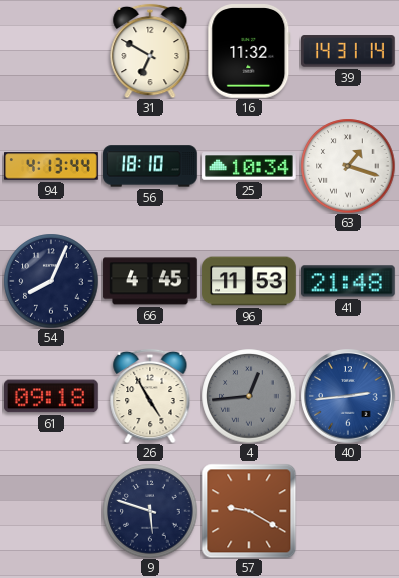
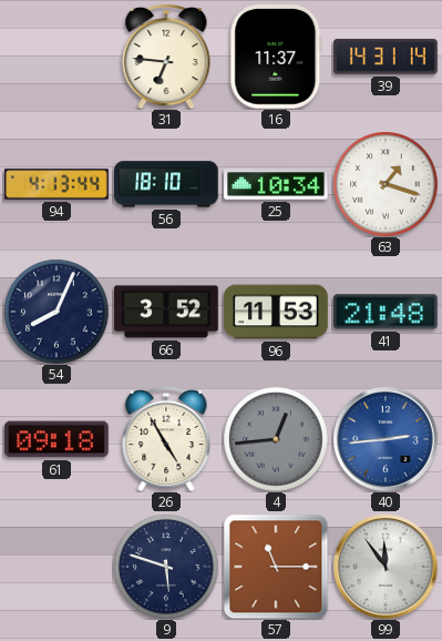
31: 6:50 -> 6:46 (166, 57)
16: 11:32 -> 11:37 (276, 58)
66: 4:45 -> 3:52 (166, 312)
57: 9:20 -> 11:15 (276, 567)
99: none -> 11:54 (386, 567)
